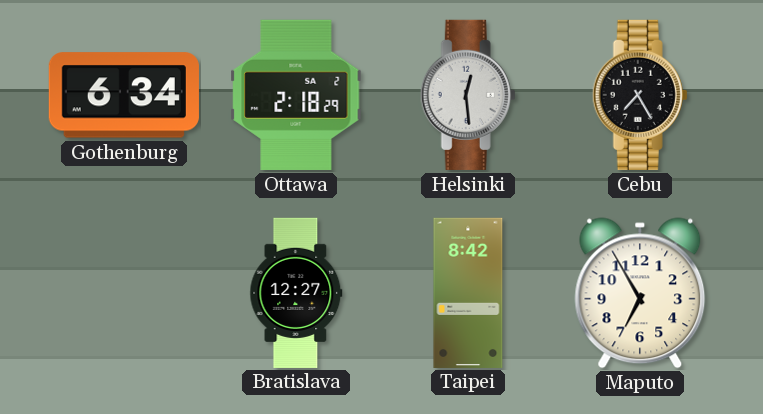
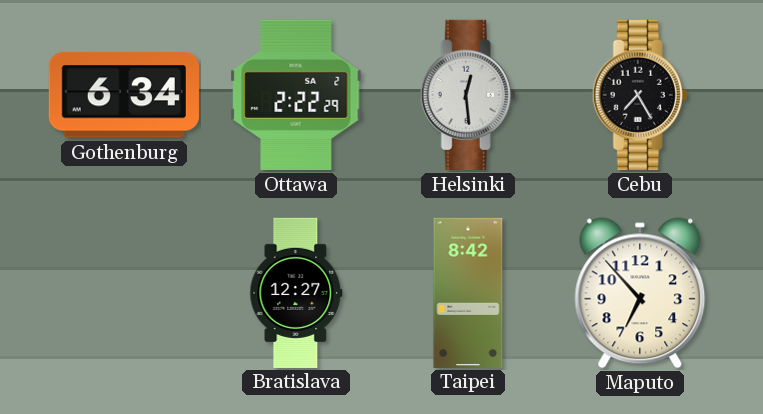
Ottawa: 2:18 -> 2:22 (296, 95)
Maputo: 6:55 -> 6:53 (640, 293)
